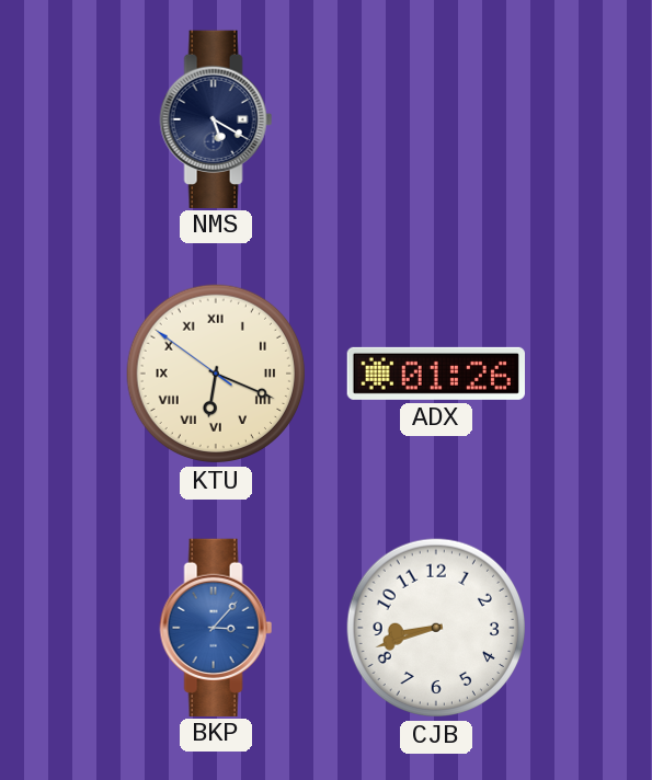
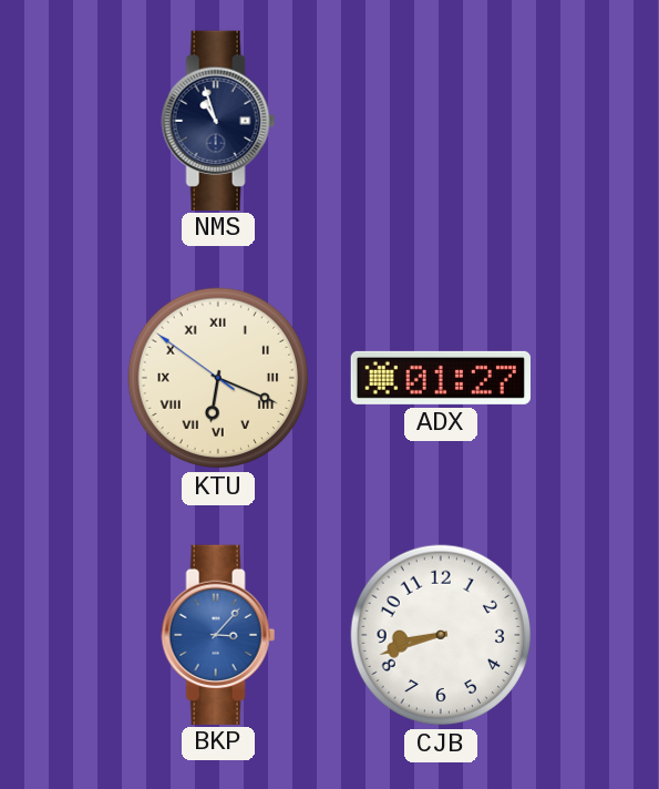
NMS: 5:20 -> 10:57 (218, 120)
ADX: 01:26 -> 01:27 (440, 378)
